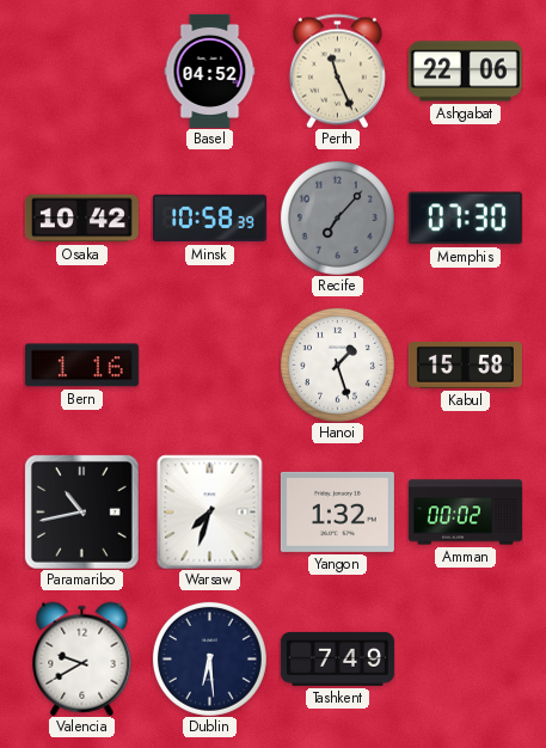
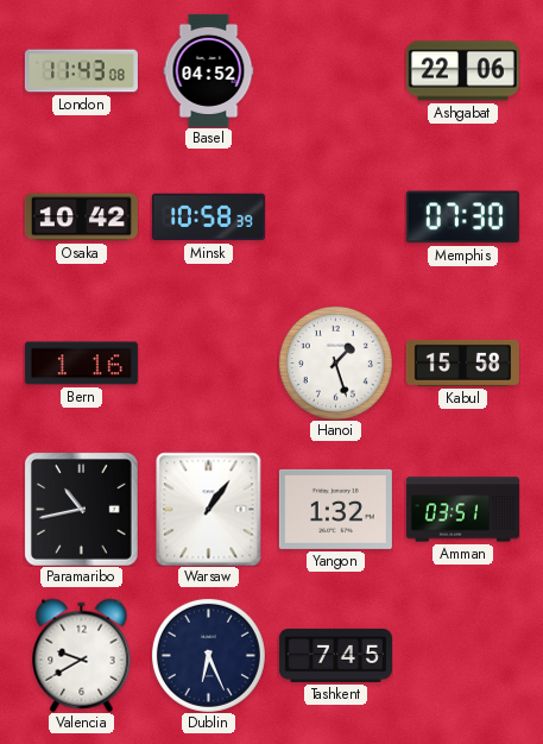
London: none -> 11:43 (81, 71)
Perth: 11:26 -> none (337, 70)
Recife: 7:07 -> none (337, 217)
Warsaw: 7:33 -> 1:06 (209, 509)
Amman: 00:02 -> 03:51 (462, 510)
Dublin: 6:29 -> 6:26 (208, 655)
Tashkent: 7:49 -> 7:45 (335, 655)
